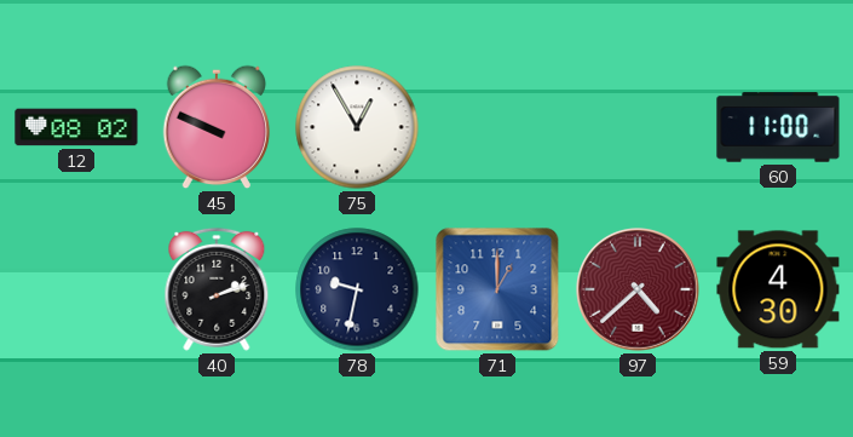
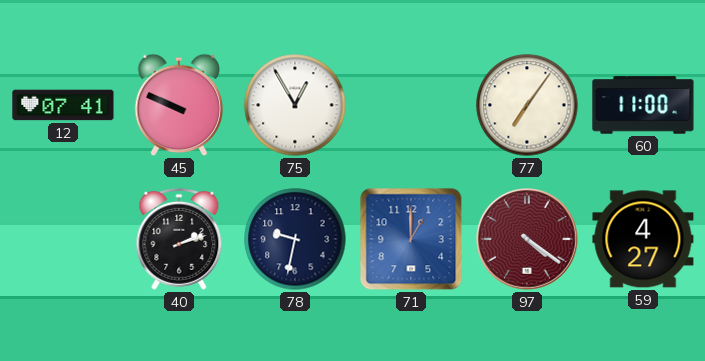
12: 08:02 -> 07:41 (63, 105)
77: none -> 7:06 (527, 105)
97: 4:38 -> 4:21 (528, 239)
59: 4:30 -> 4:27 (643, 239)
